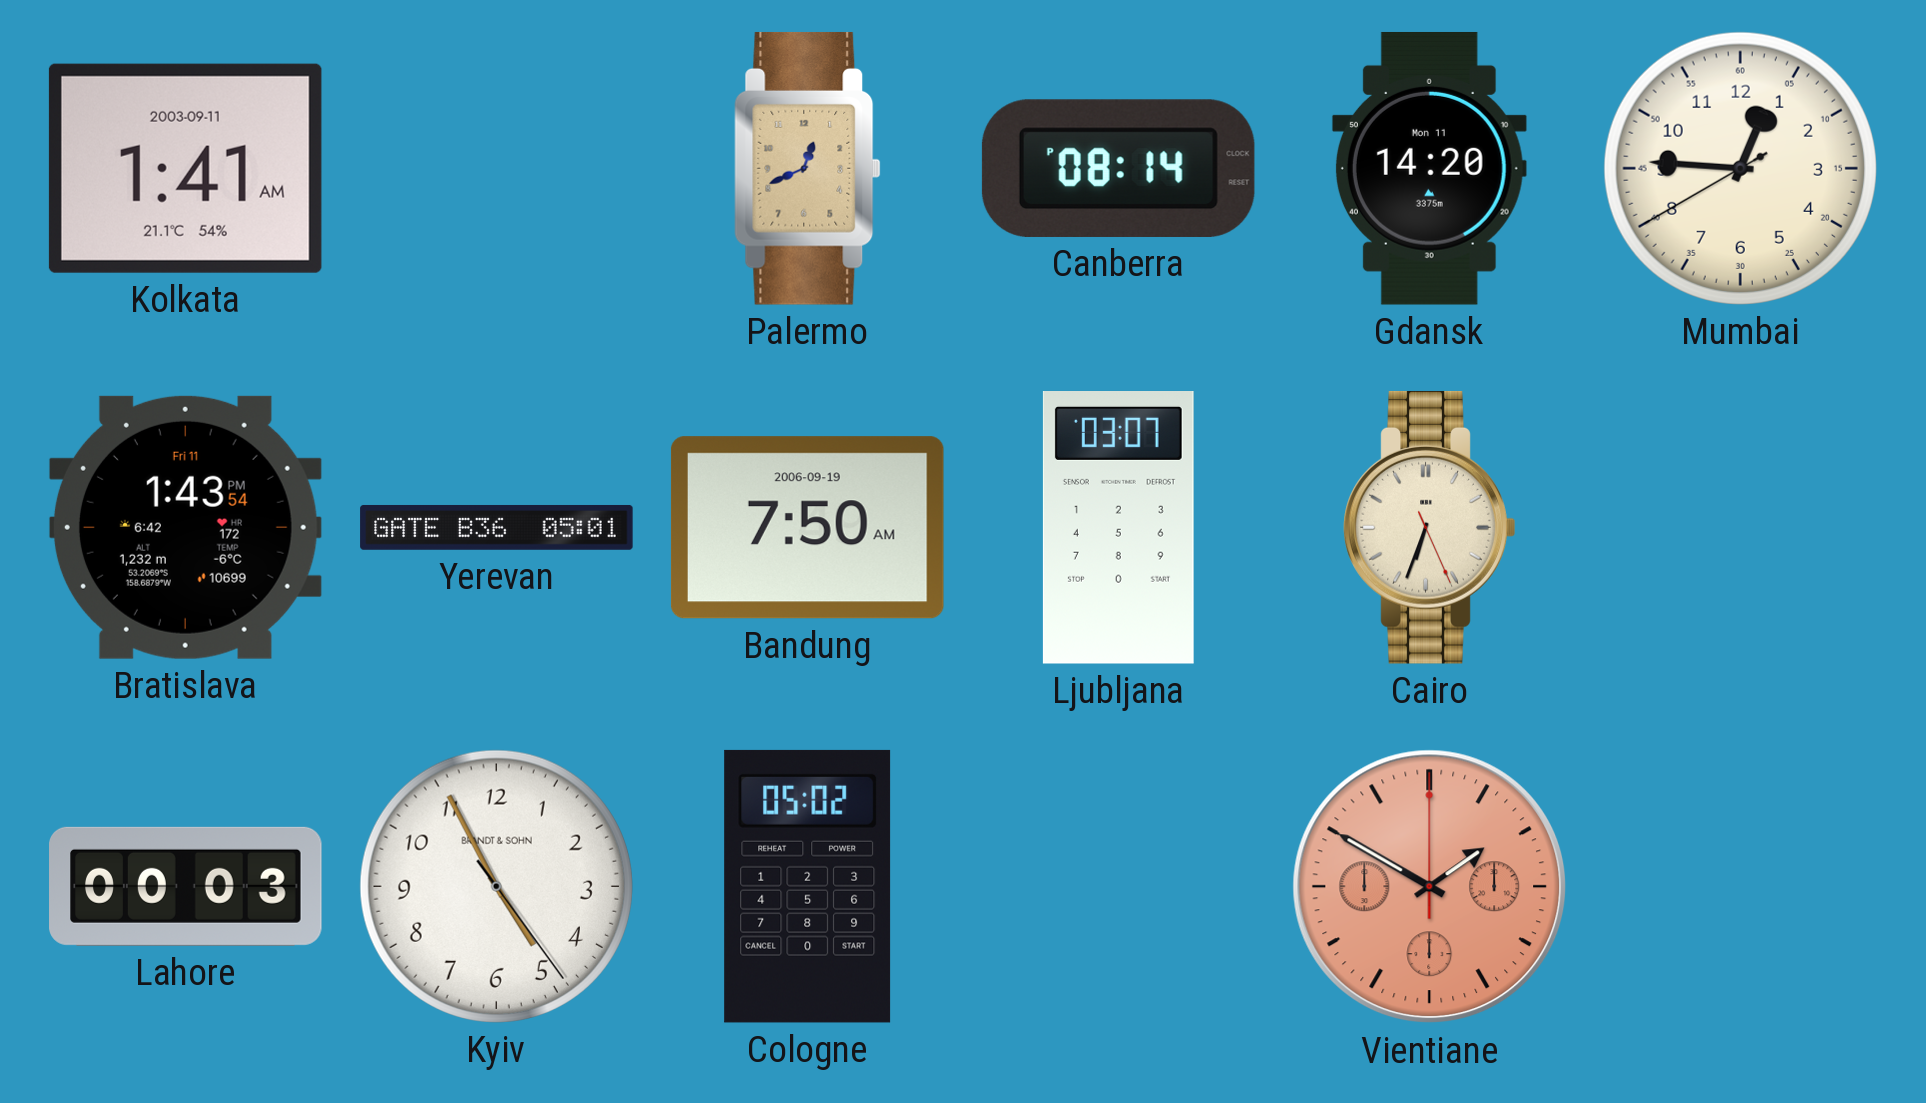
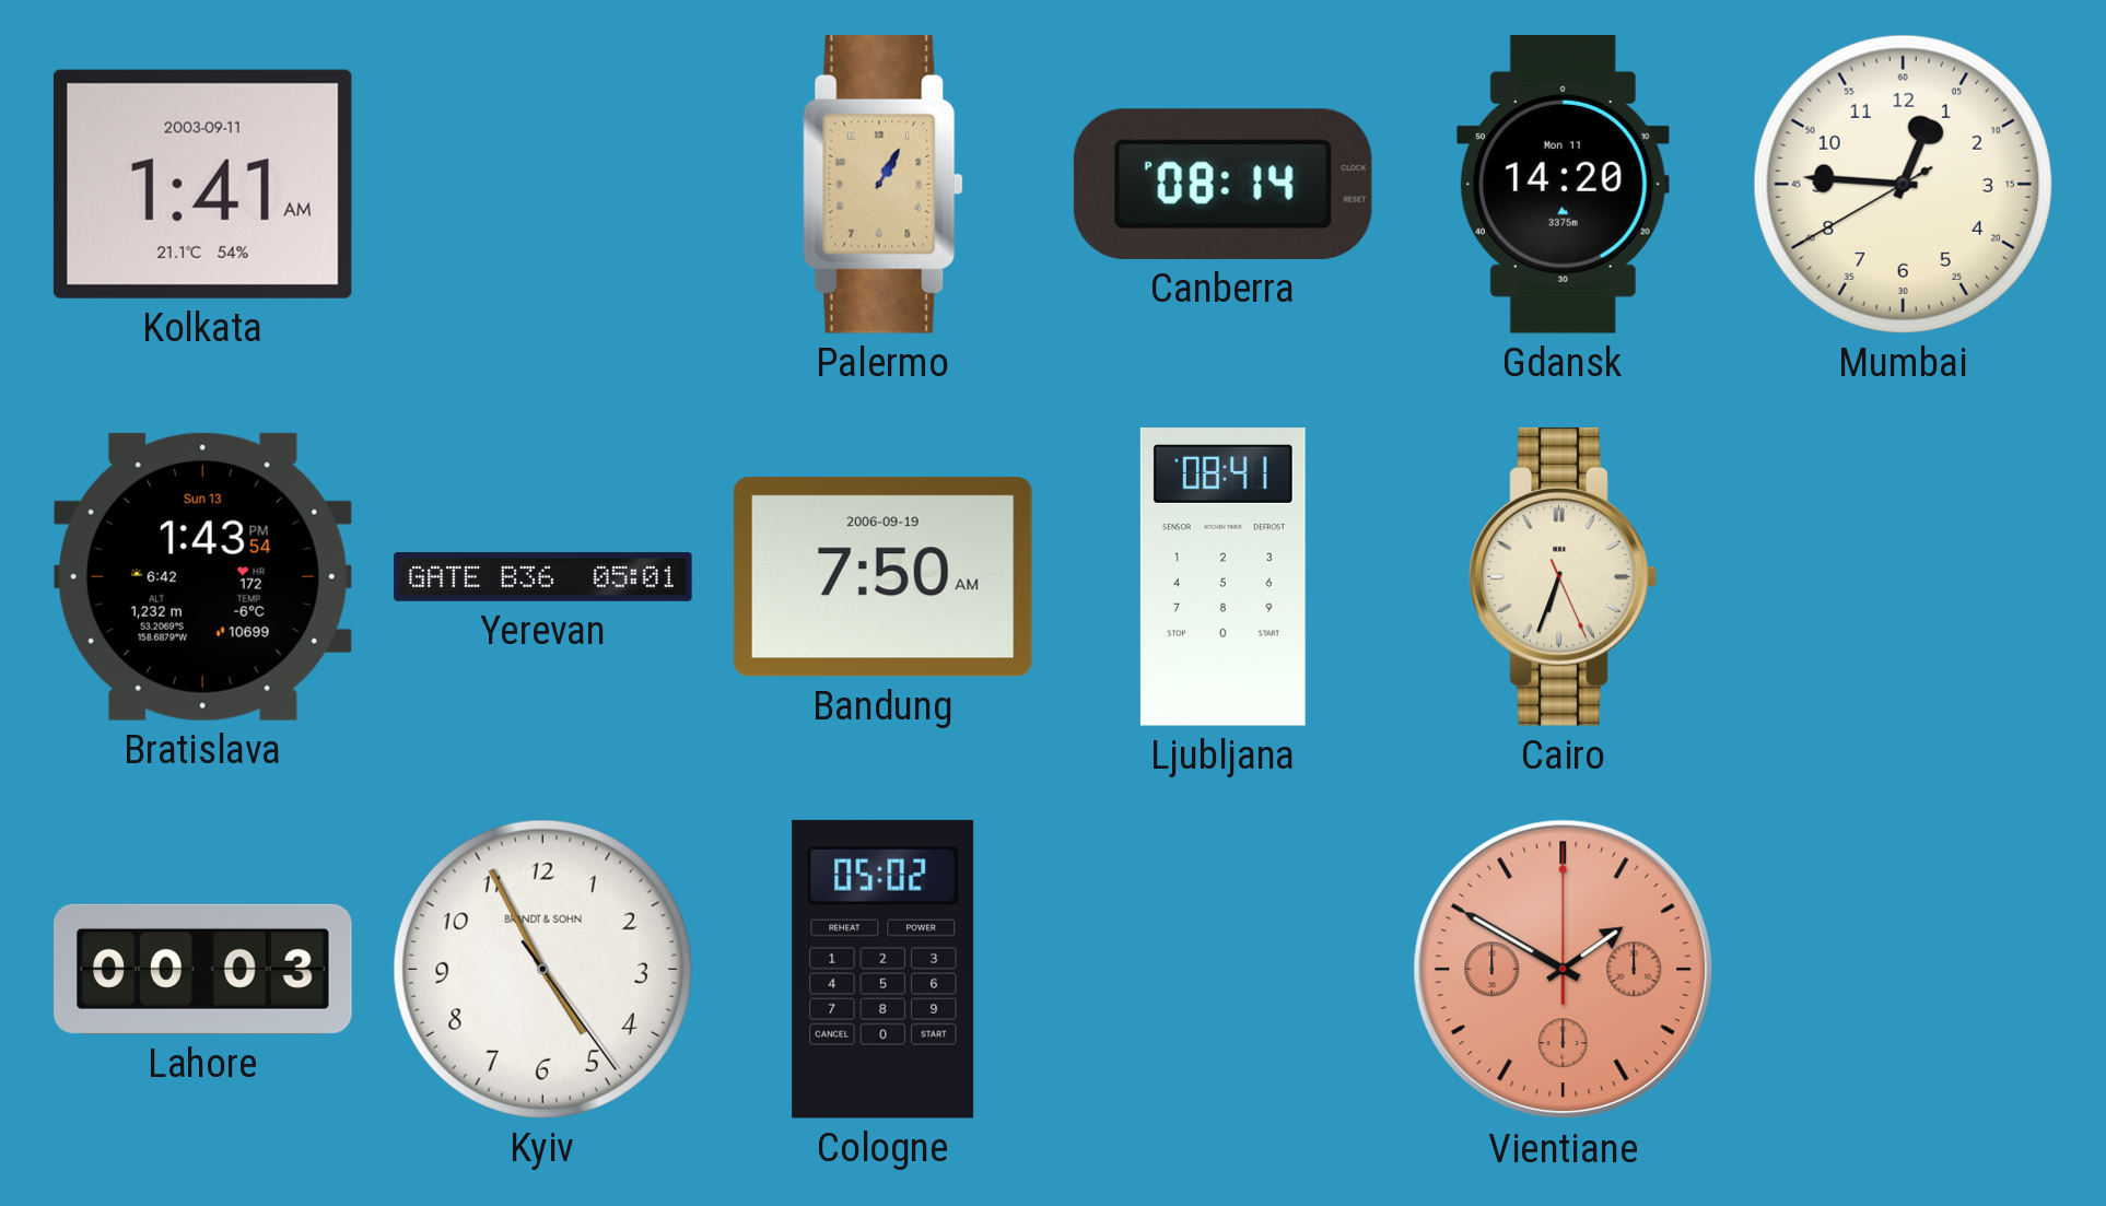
Palermo: 12:41 -> 1:05 (884, 184)
Bratislava date: Fri 11 -> Sun 13 (202, 576)
Ljubljana: 03:07 -> 08:41 (1222, 577)
